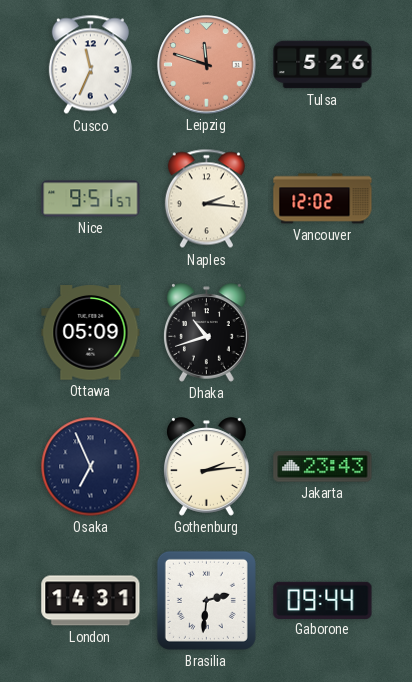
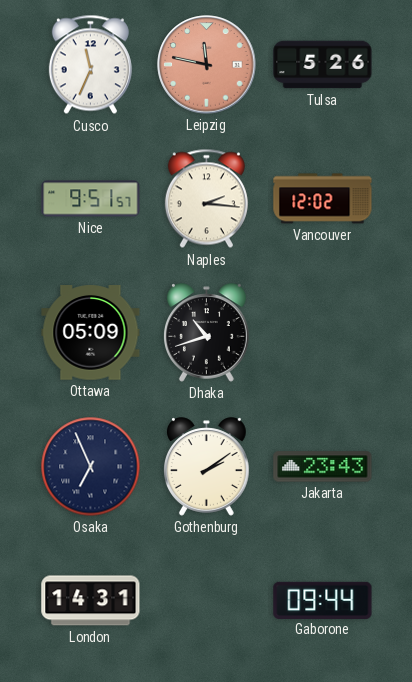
Leipzig: 11:48 -> 11:47 (207, 65)
Gothenburg: 2:14 -> 2:09 (207, 467)
Brasilia: 2:31 -> none (206, 600)
